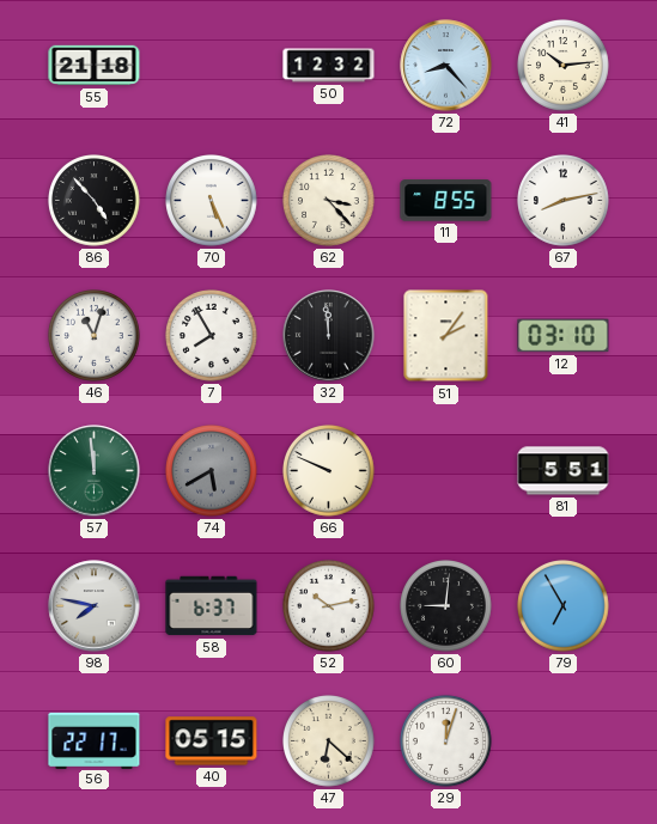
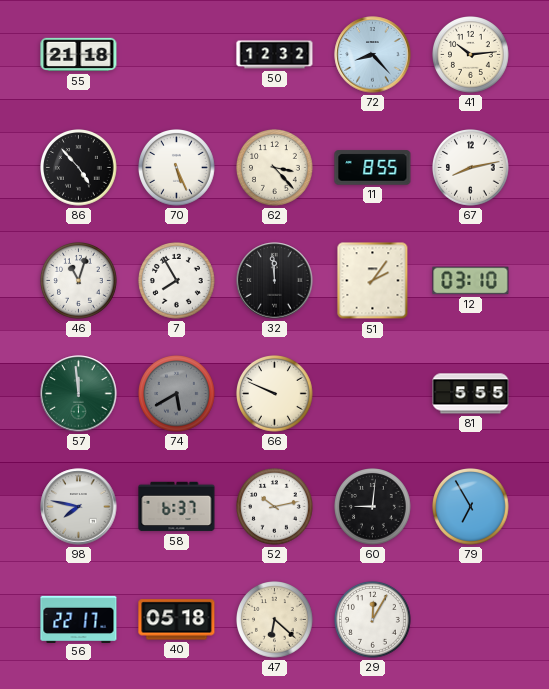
81: 5:51 -> 5:55 (471, 394)
40: 05:15 -> 05:18 (177, 620)
29: 12:03 -> 12:05 (373, 620)
